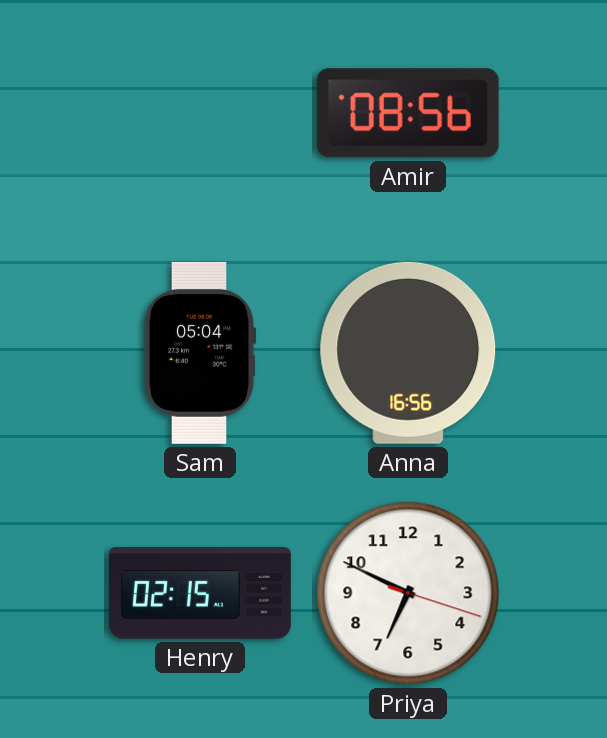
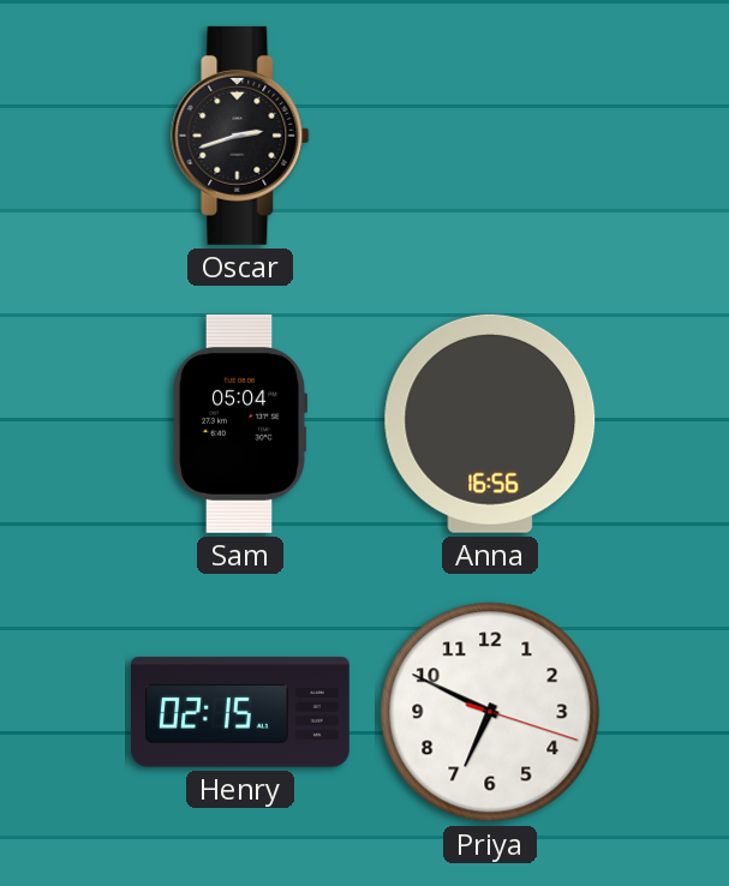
Oscar: none -> 2:42 (240, 136)
Amir: 08:56 -> none (408, 113)
